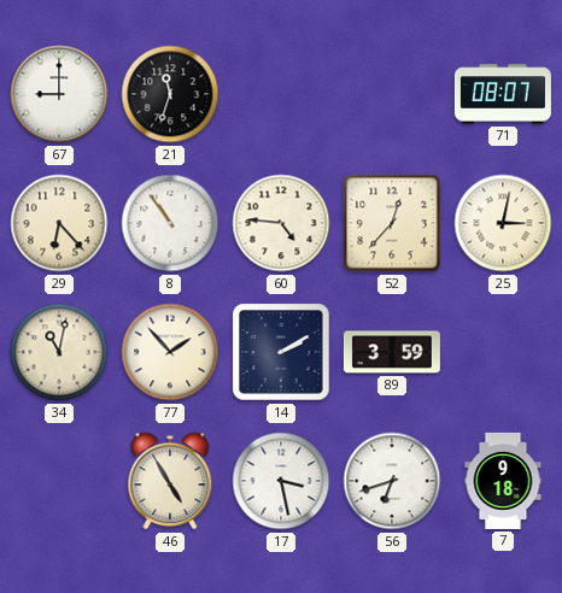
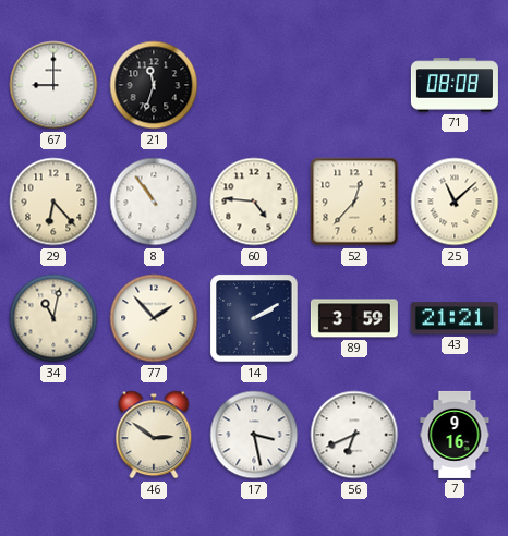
71: 08:07 -> 08:08 (455, 85)
25: 3:02 -> 11:08 (455, 202)
43: none -> 21:21 (455, 318)
46: 4:55 -> 2:51 (154, 435)
56: 6:42 -> 6:41 (354, 435)
7: 9:18 -> 9:16 (455, 435)
